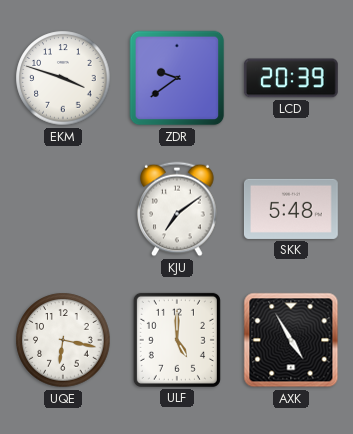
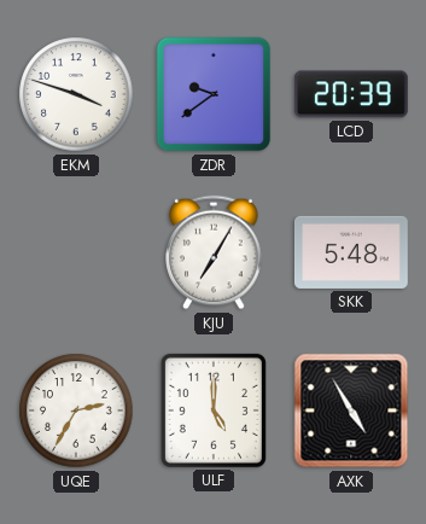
KJU: 7:09 -> 7:05 (214, 252)
UQE: 6:17 -> 2:35 (76, 411)
